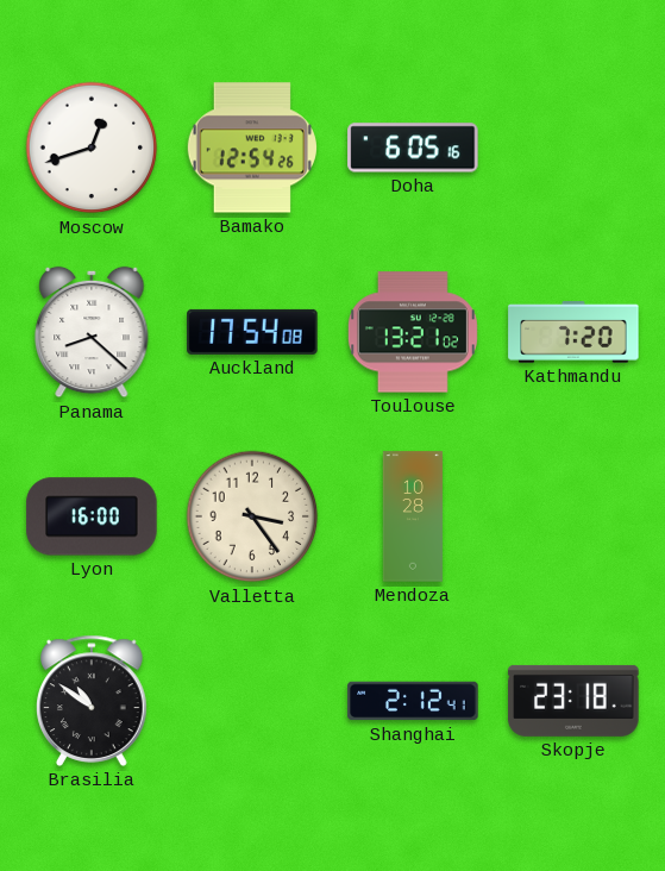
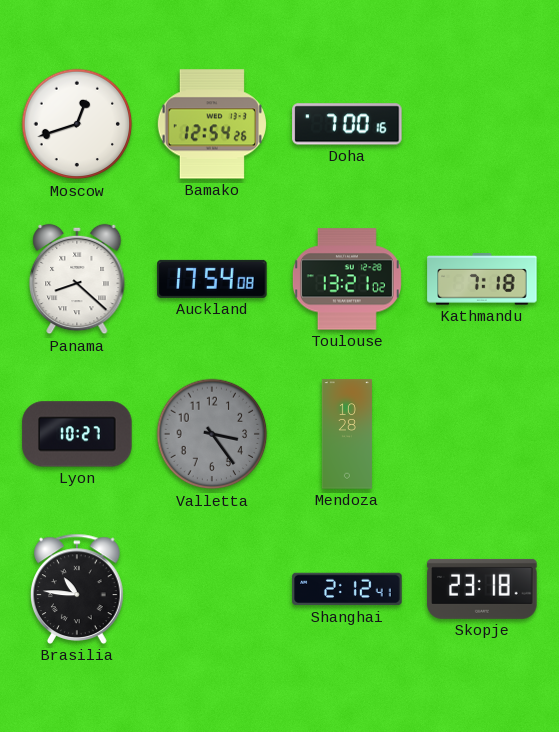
Doha: 6:05 -> 7:00 (347, 124)
Kathmandu: 7:20 -> 7:18 (482, 279)
Lyon: 16:00 -> 10:27 (77, 434)
Valletta dial: cream -> grey (212, 434)
Brasilia: 10:51 -> 10:46 (78, 589)
